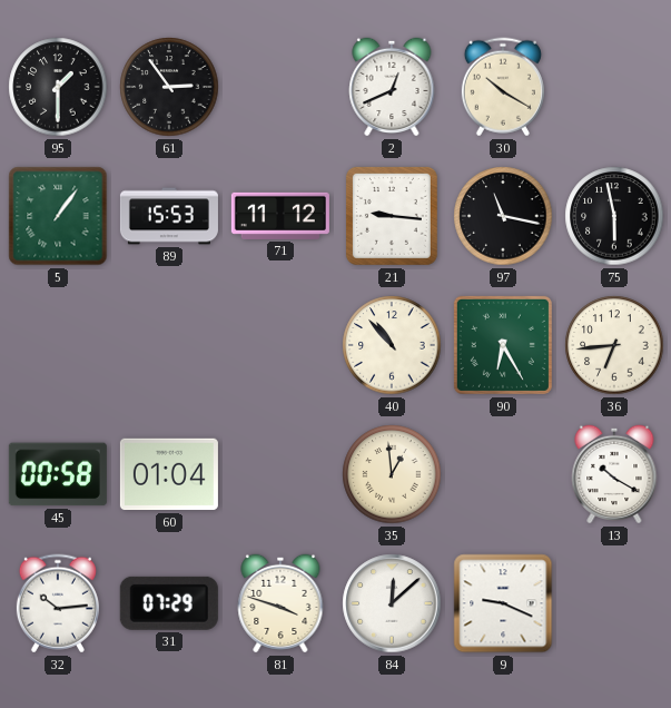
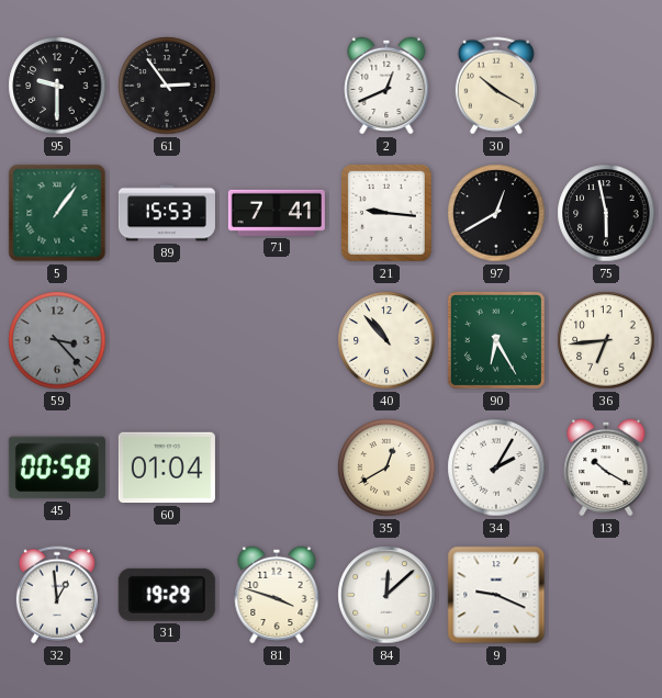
95: 1:30 -> 9:30 (57, 86)
71: 11:12 -> 7:41 (277, 213)
97: 11:17 -> 12:40 (496, 213)
59: none -> 3:23 (57, 340)
35: 12:59 -> 12:40 (386, 468)
34: none -> 2:05 (496, 468)
32: 10:14 -> 12:59 (57, 595)
31: 07:29 -> 19:29 (167, 595)
